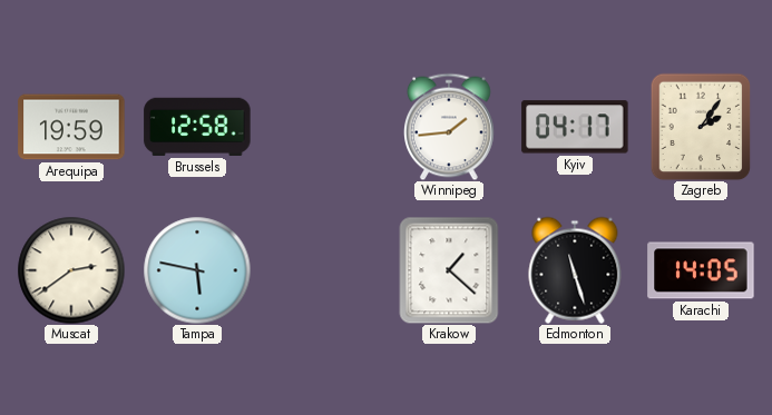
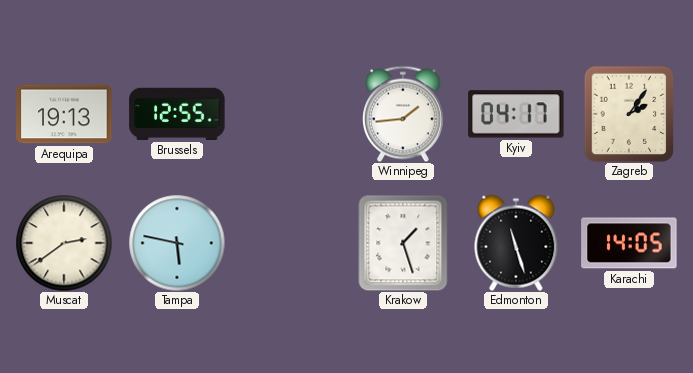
Arequipa: 19:59 -> 19:13 (64, 114)
Brussels: 12:58 -> 12:55 (177, 114)
Krakow: 1:22 -> 1:27 (403, 243)
